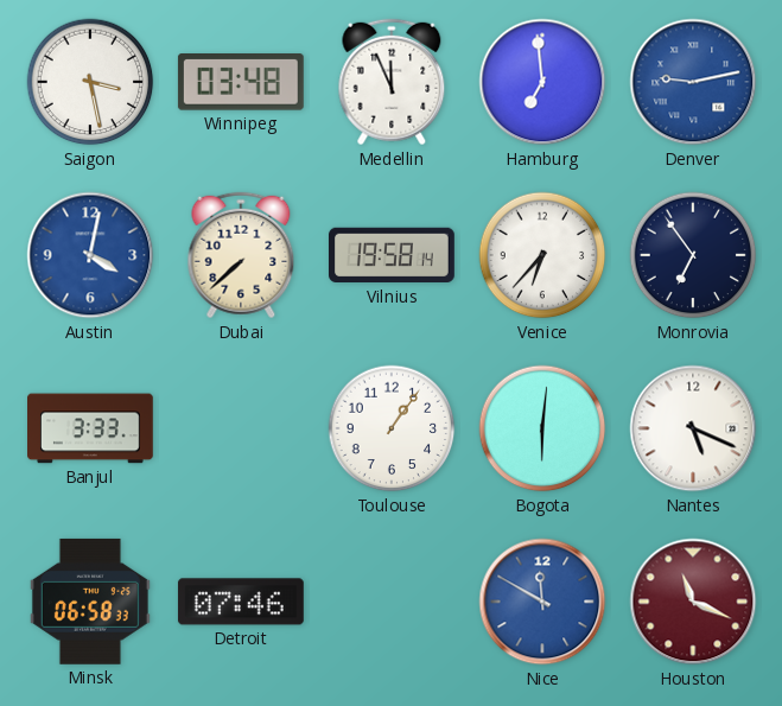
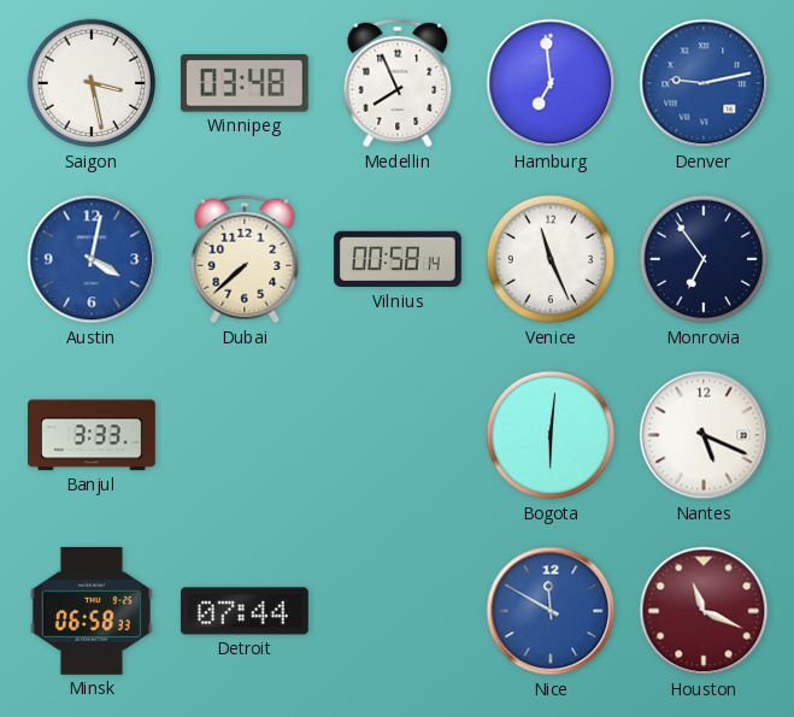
Medellin: 11:56 -> 7:56 (398, 83)
Vilnius: 19:58 -> 00:58 (399, 259)
Venice: 6:37 -> 11:26 (551, 259)
Toulouse: 1:06 -> none (392, 428)
Detroit: 07:46 -> 07:44 (245, 611)
